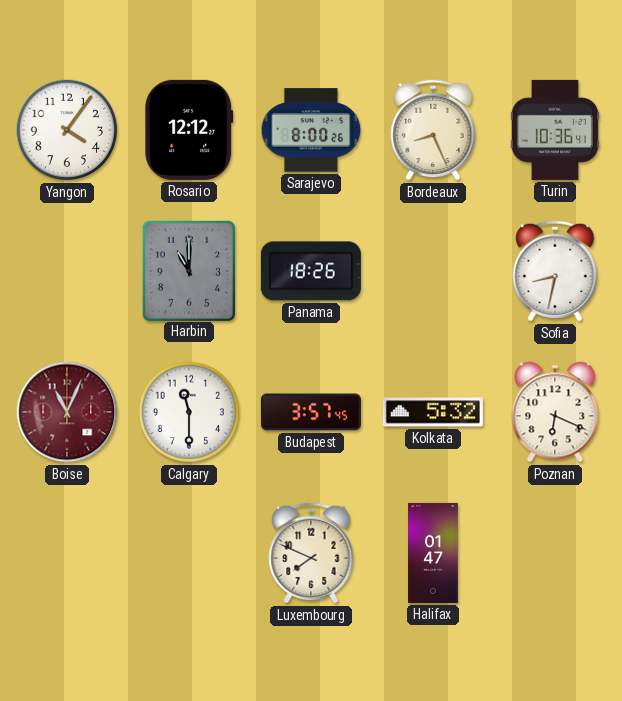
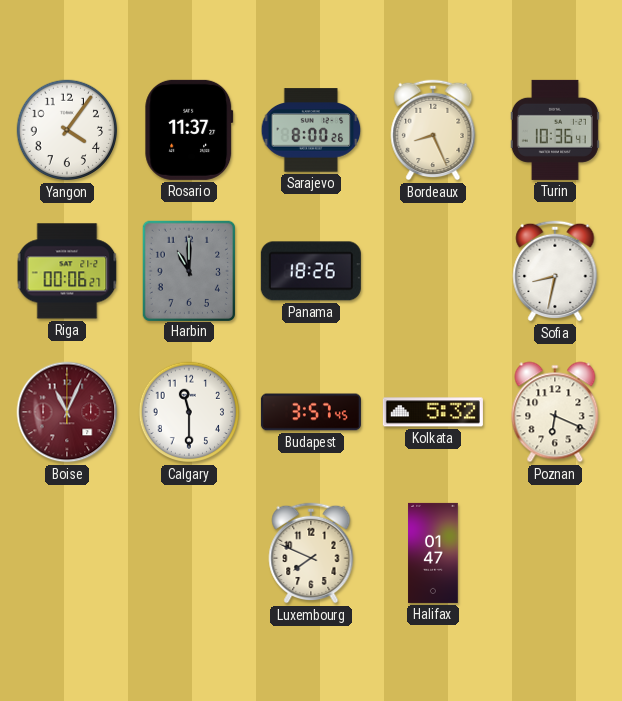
Rosario: 12:12 -> 11:37 (189, 130)
Riga: none -> 00:06 (67, 271)
